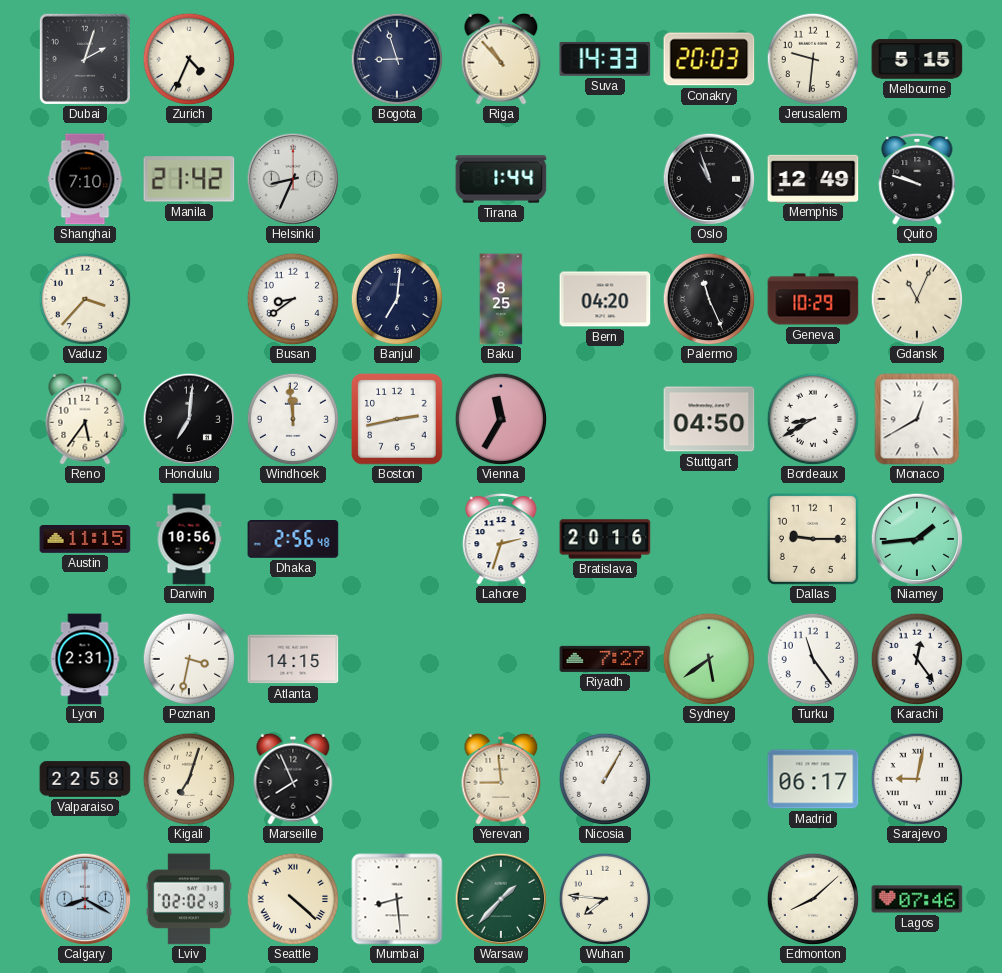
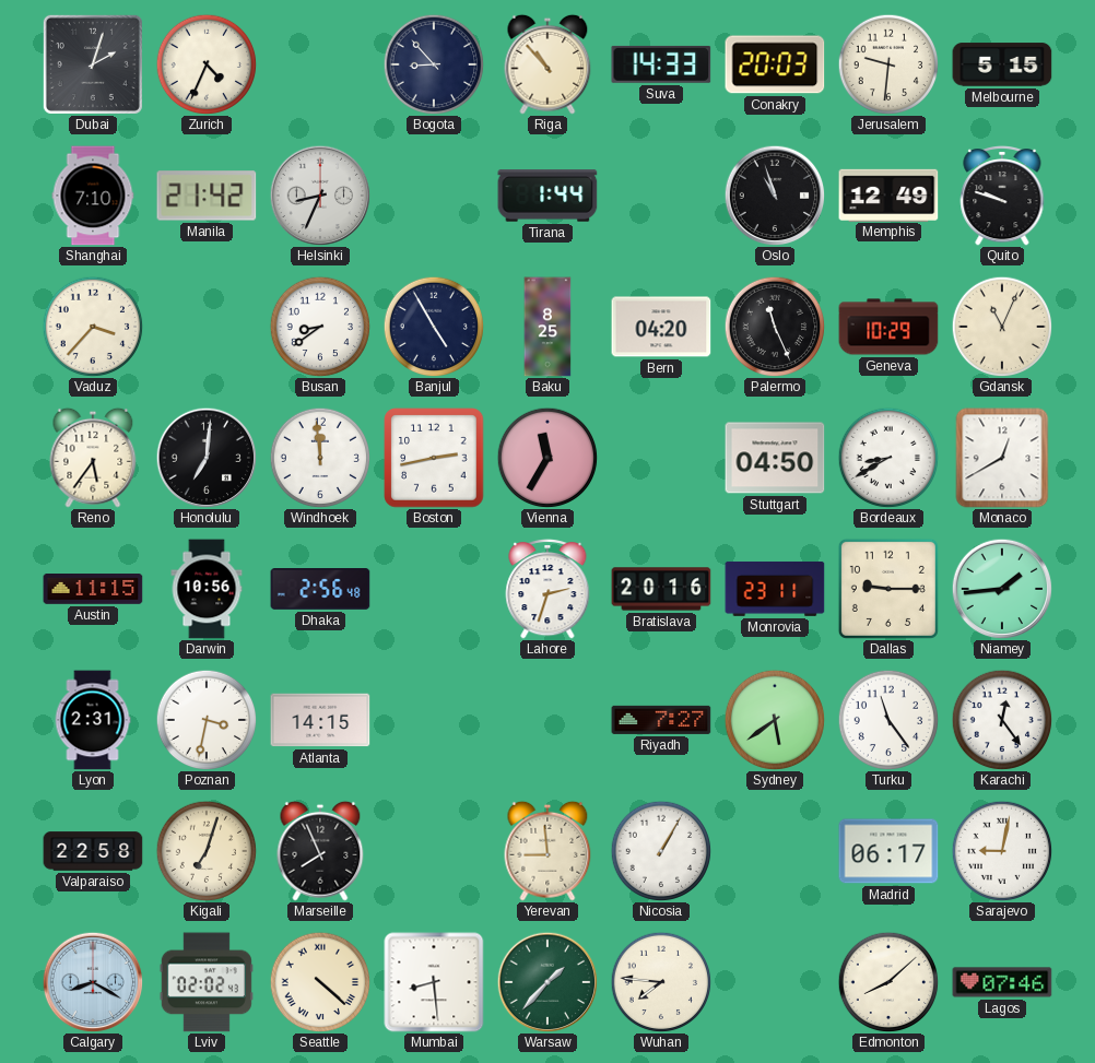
Bogota: 8:57 -> 8:53 (434, 64)
Banjul: 7:01 -> 4:55 (434, 327)
Monrovia: none -> 23:11 (775, 589)
